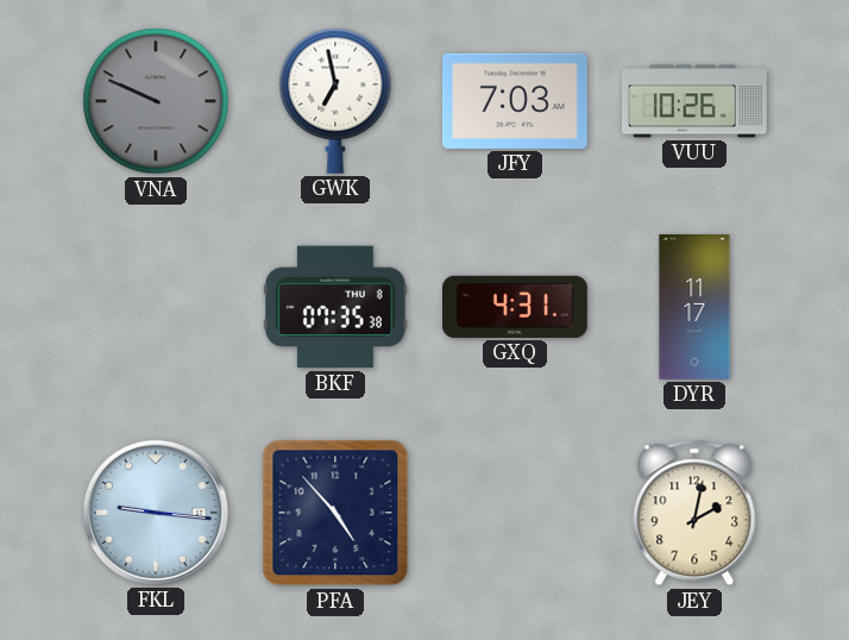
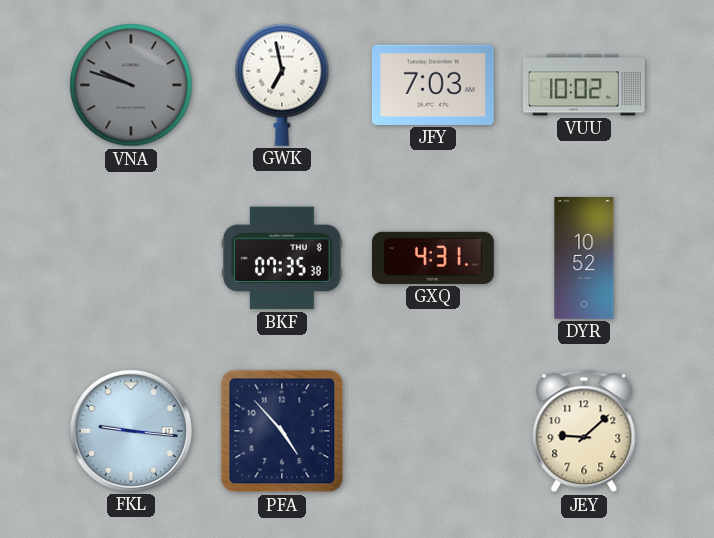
VNA: 9:49 -> 9:48 (131, 85)
VUU: 10:26 -> 10:02 (584, 85)
DYR: 11:17 -> 10:52 (584, 259)
JEY: 2:02 -> 9:08 (584, 431)
